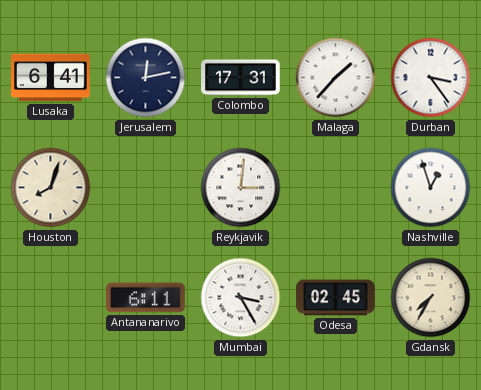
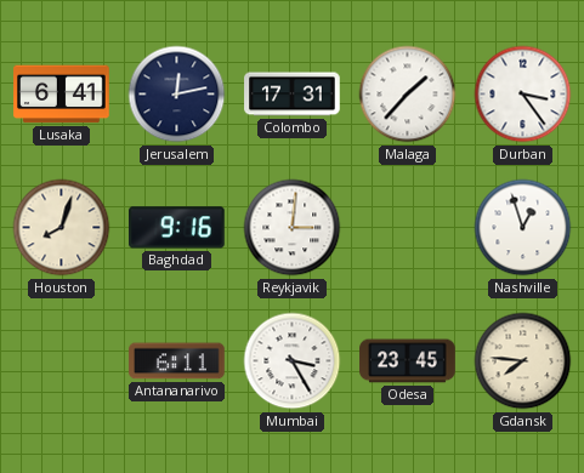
Baghdad: none -> 9:16 (177, 228)
Odesa: 02:45 -> 23:45 (408, 361)
Gdansk: 7:35 -> 7:46 (523, 361)
